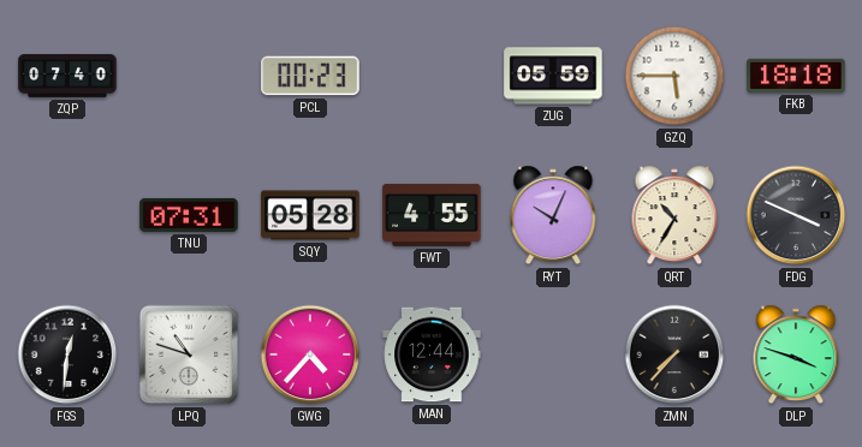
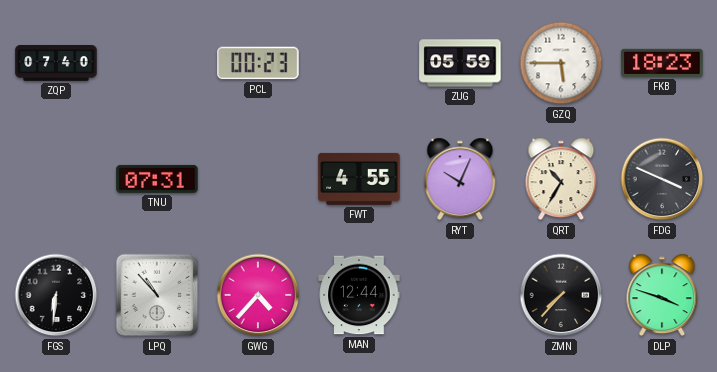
FKB: 18:18 -> 18:23 (662, 63)
SQY: 05:28 -> none (310, 215)
FGS: 12:31 -> 6:31 (56, 295)
LPQ: 10:48 -> 10:53 (157, 295)
